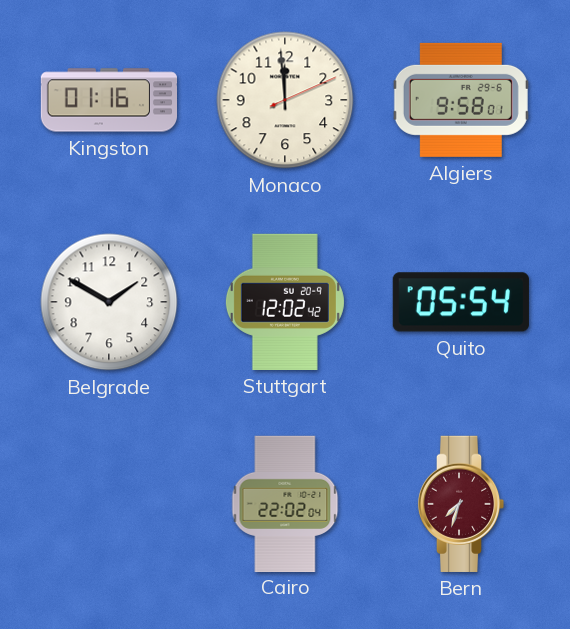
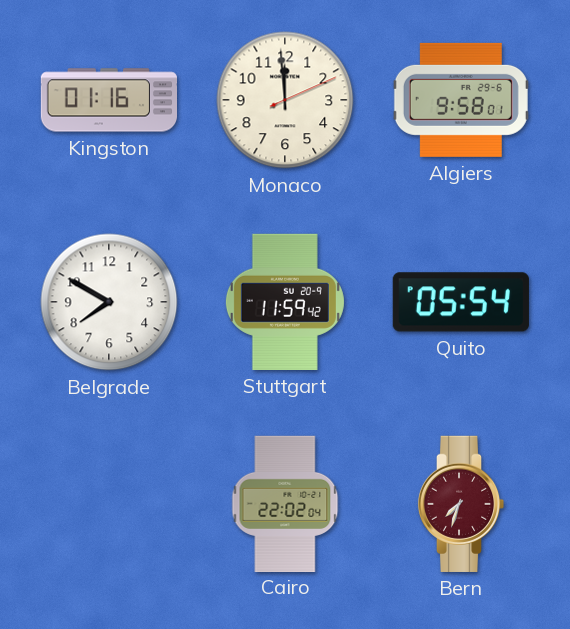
Belgrade: 1:50 -> 7:50 (109, 302)
Stuttgart: 12:02 -> 11:59 (285, 302)
